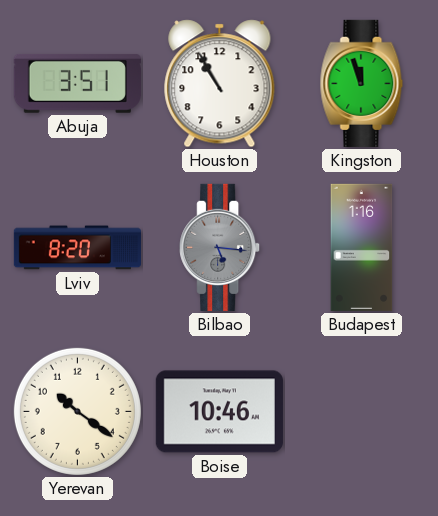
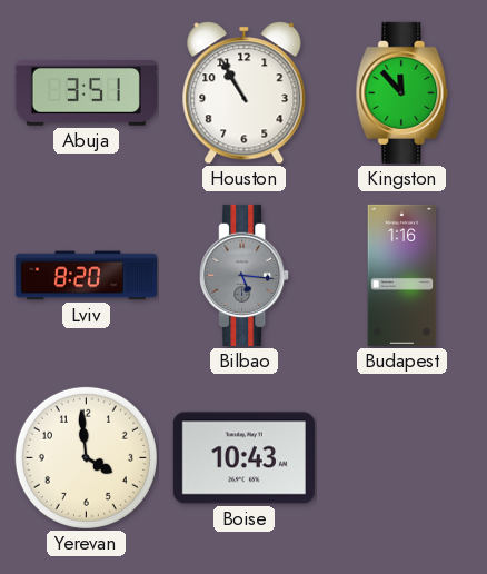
Kingston: 11:57 -> 11:53 (402, 92)
Yerevan: 10:21 -> 3:59 (86, 457)
Boise: 10:46 -> 10:43 (244, 458)
